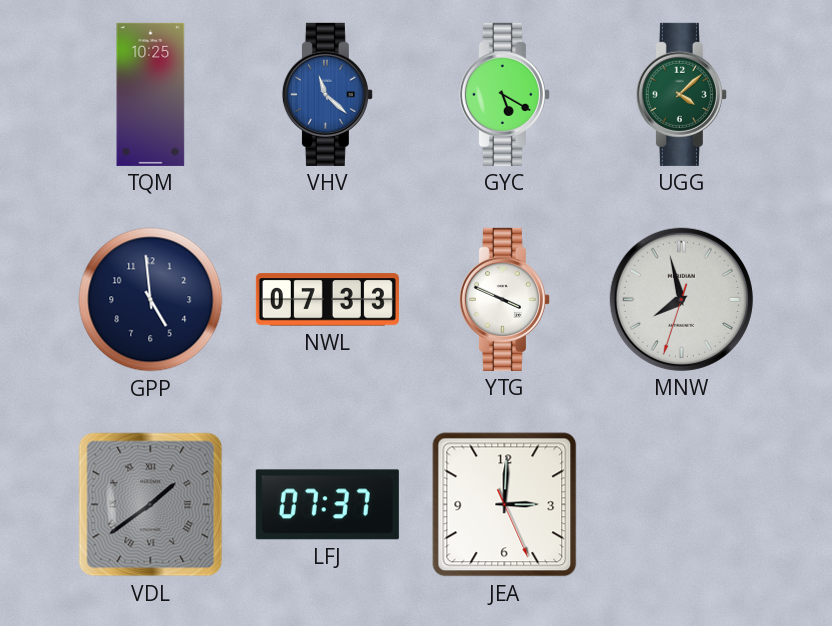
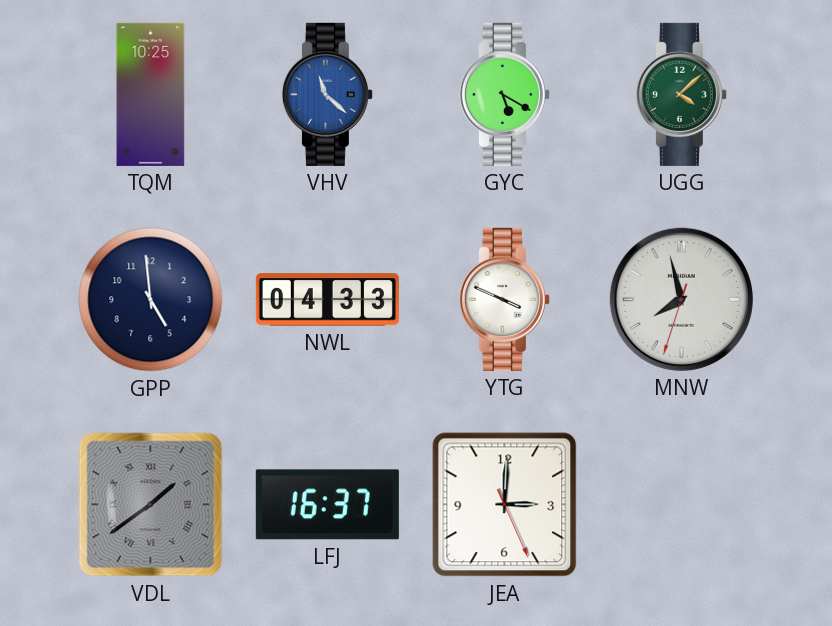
NWL: 07:33 -> 04:33 (327, 300)
LFJ: 07:37 -> 16:37 (327, 505)
